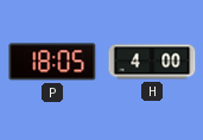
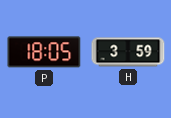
H: 4:00 -> 3:59 (128, 52)
